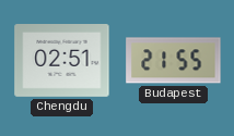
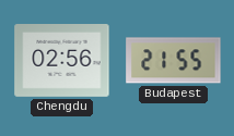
Chengdu: 02:51 -> 02:56 (62, 61)
